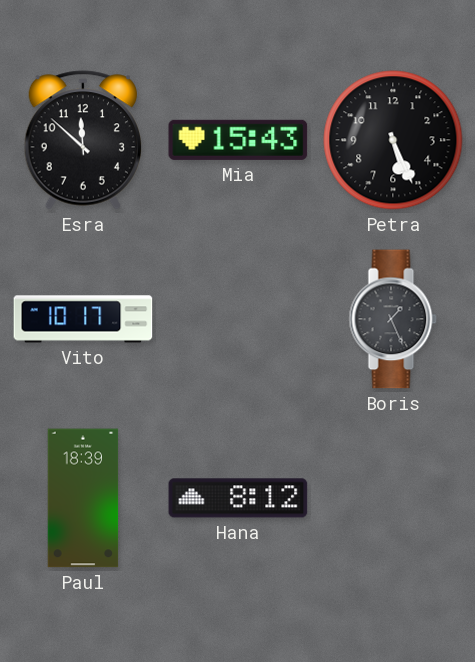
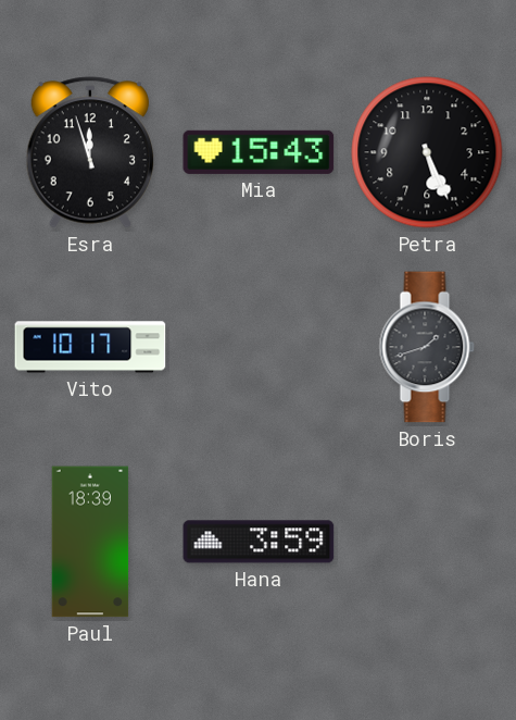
Esra: 11:52 -> 11:57 (89, 152)
Boris: 1:26 -> 1:42 (427, 347)
Hana: 8:12 -> 3:59 (259, 542)
